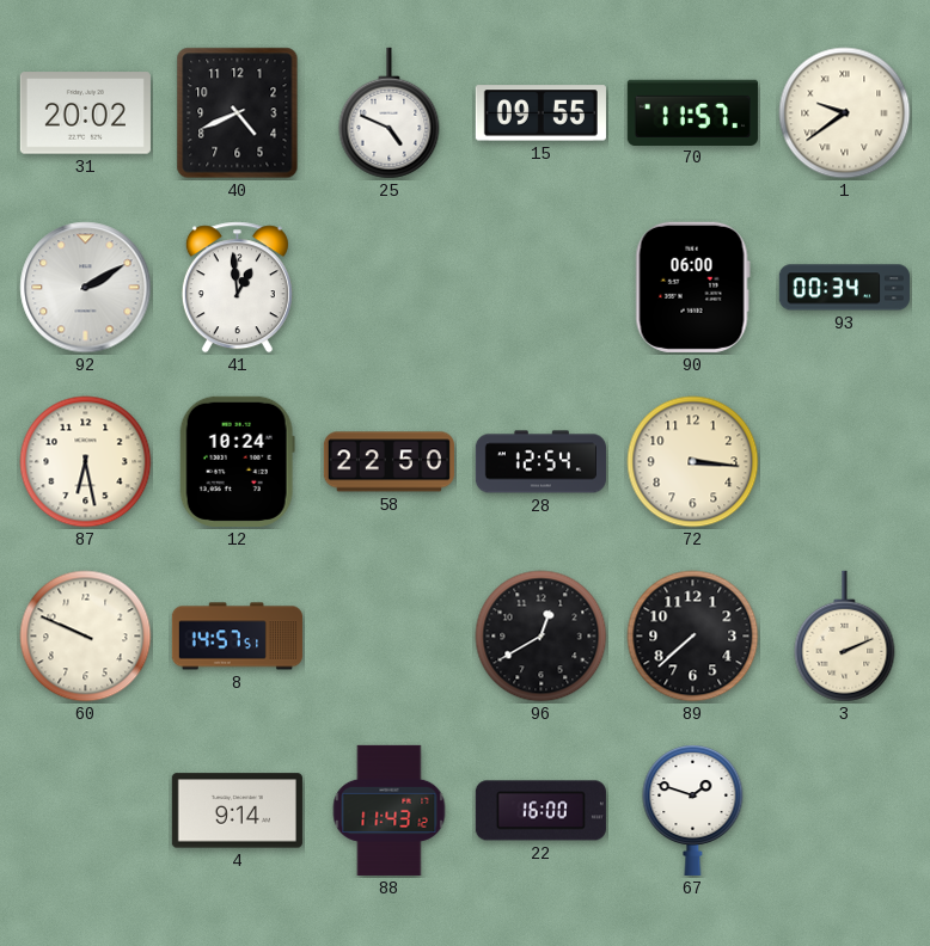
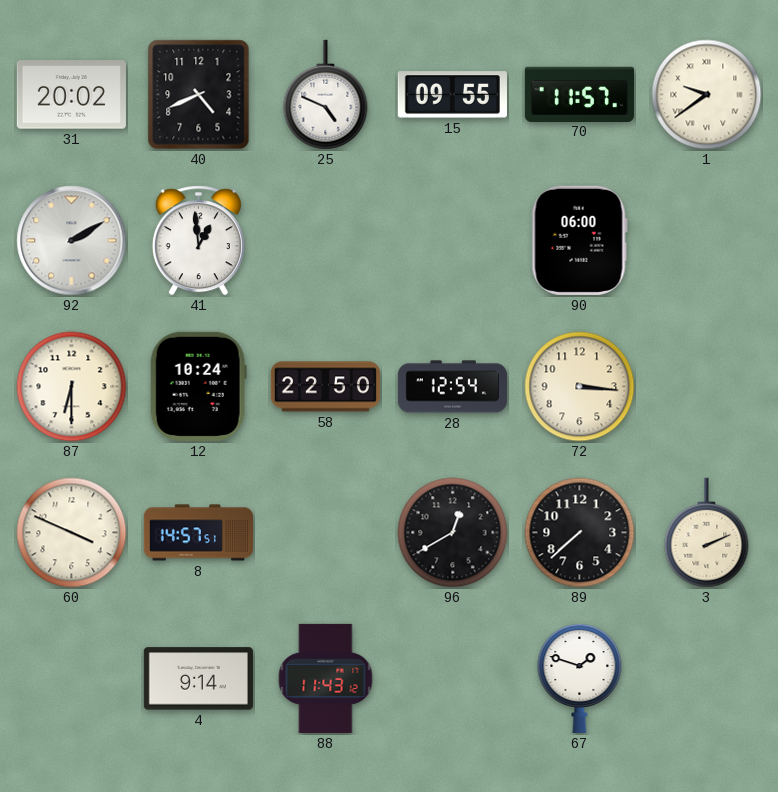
93: 00:34 -> none (844, 288)
87: 6:28 -> 6:30 (72, 387)
60: 9:49 -> 3:49 (72, 533)
22: 16:00 -> none (540, 811)
